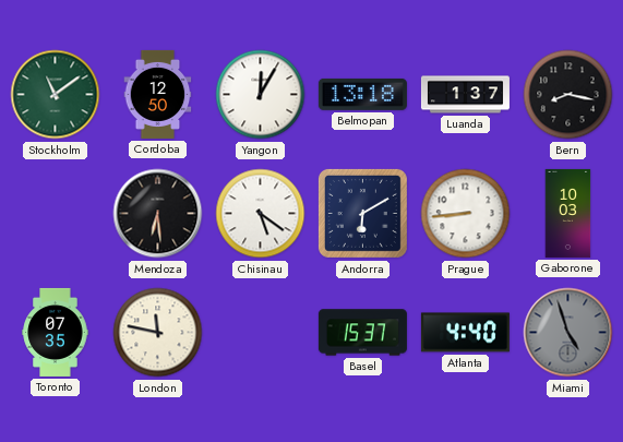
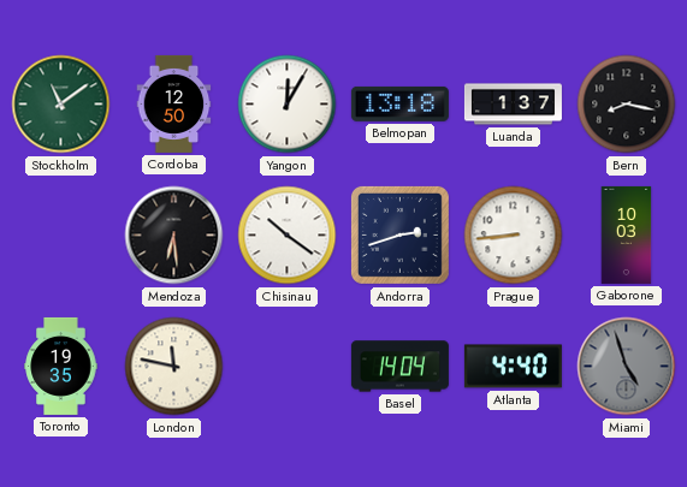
Chisinau: 5:21 -> 10:21 (288, 236)
Andorra: 6:10 -> 2:42 (399, 234)
Toronto: 07:35 -> 19:35 (61, 366)
Basel: 15:37 -> 14:04 (399, 367)
